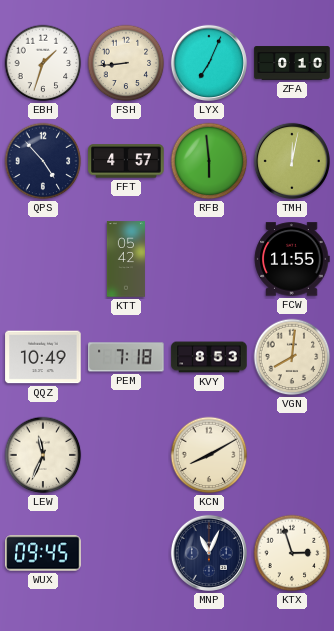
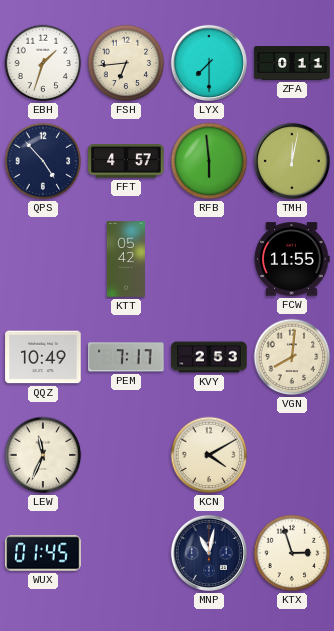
FSH: 8:44 -> 6:44 (126, 63)
LYX: 7:04 -> 7:30 (209, 63)
ZFA: 0:10 -> 0:11 (292, 63)
PEM: 7:18 -> 7:17 (126, 357)
KVY: 8:53 -> 2:53 (209, 357)
KCN: 8:10 -> 4:10 (209, 455)
WUX: 09:45 -> 01:45 (43, 553)
MNP: 11:04 -> 11:02 (209, 553)
